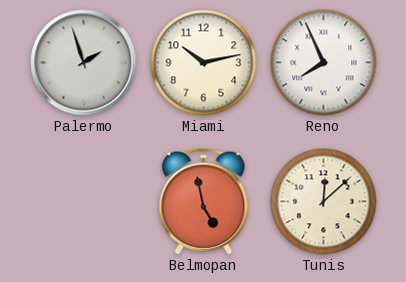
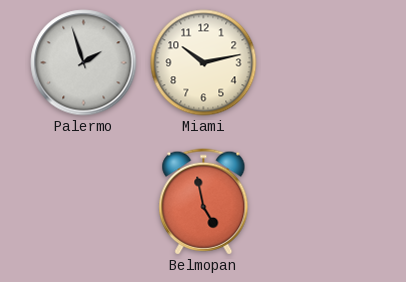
Reno: 7:56 -> none (324, 63)
Tunis: 12:08 -> none (324, 202)
